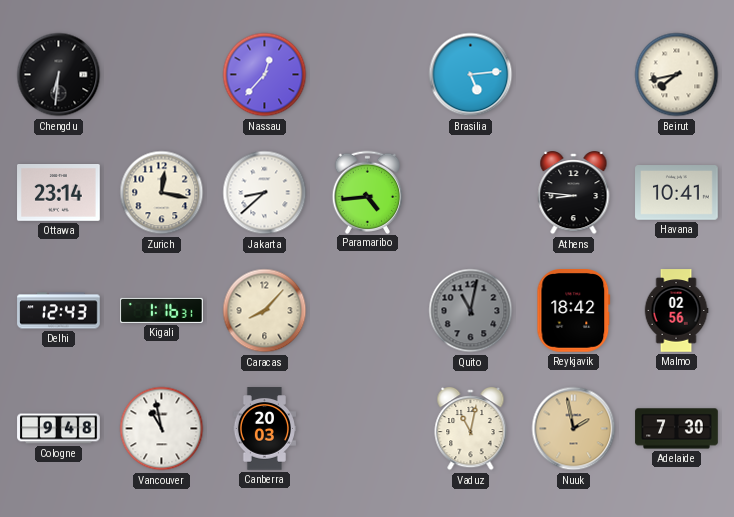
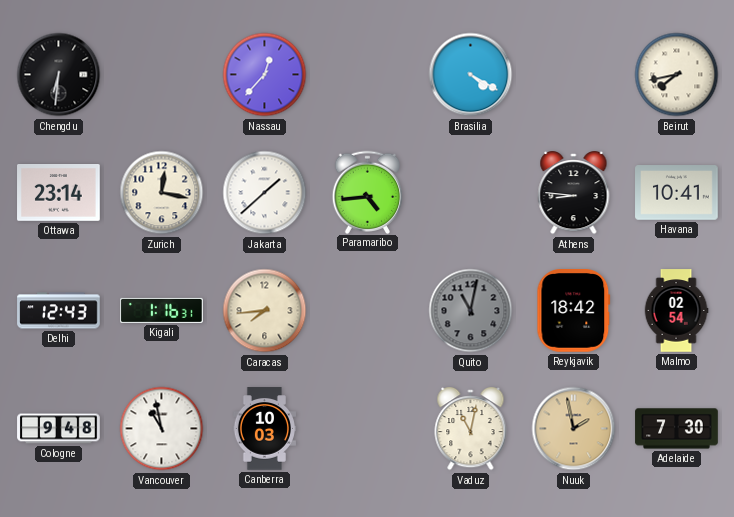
Brasilia: 5:14 -> 4:20 (471, 75)
Jakarta: 8:38 -> 1:38 (265, 193)
Caracas: 8:07 -> 7:44 (265, 311)
Malmo: 02:56 -> 02:54 (676, 311)
Canberra: 20:03 -> 10:03 (264, 429)
